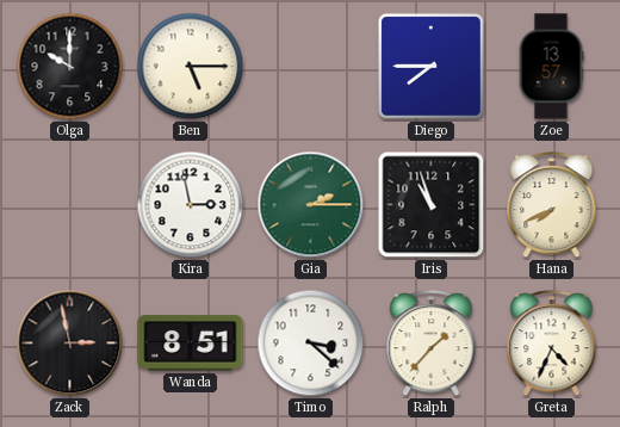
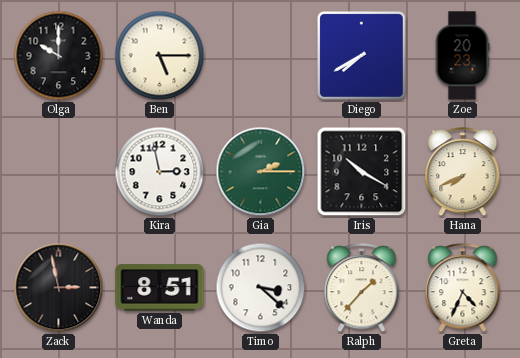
Diego: 7:45 -> 7:40 (361, 55)
Zoe: 13:57 -> 20:23 (462, 56)
Iris: 10:57 -> 10:20 (362, 172)
